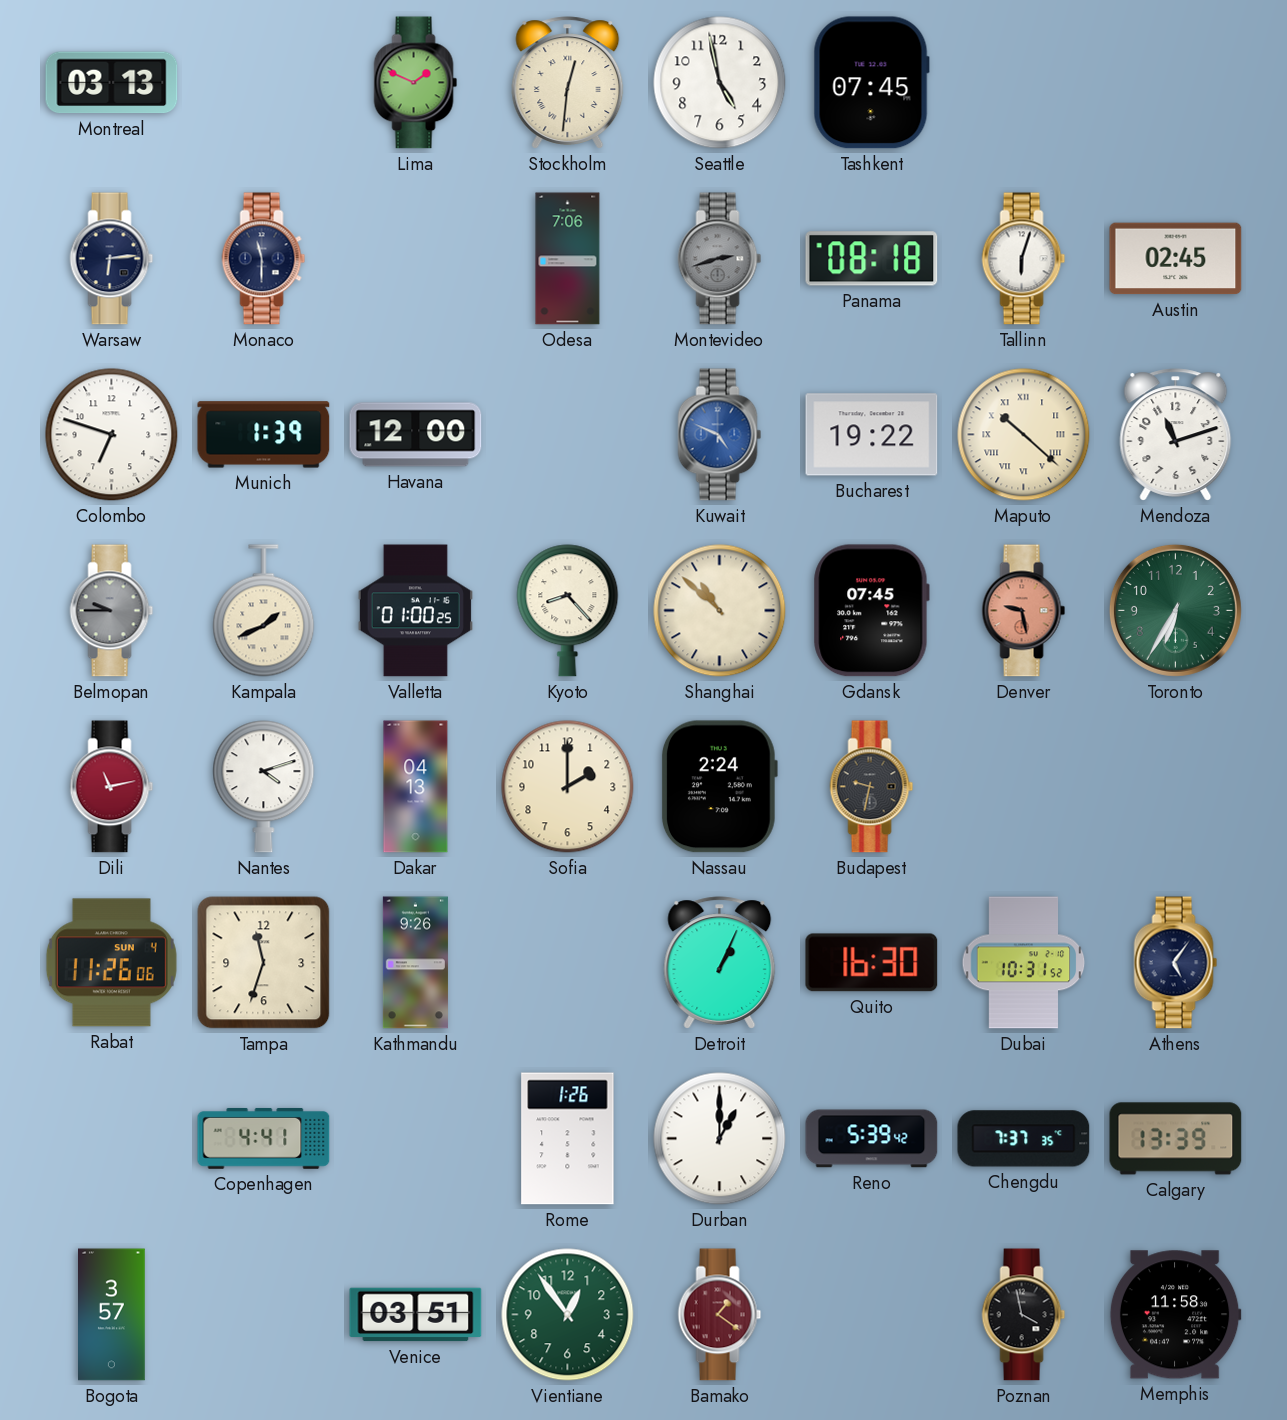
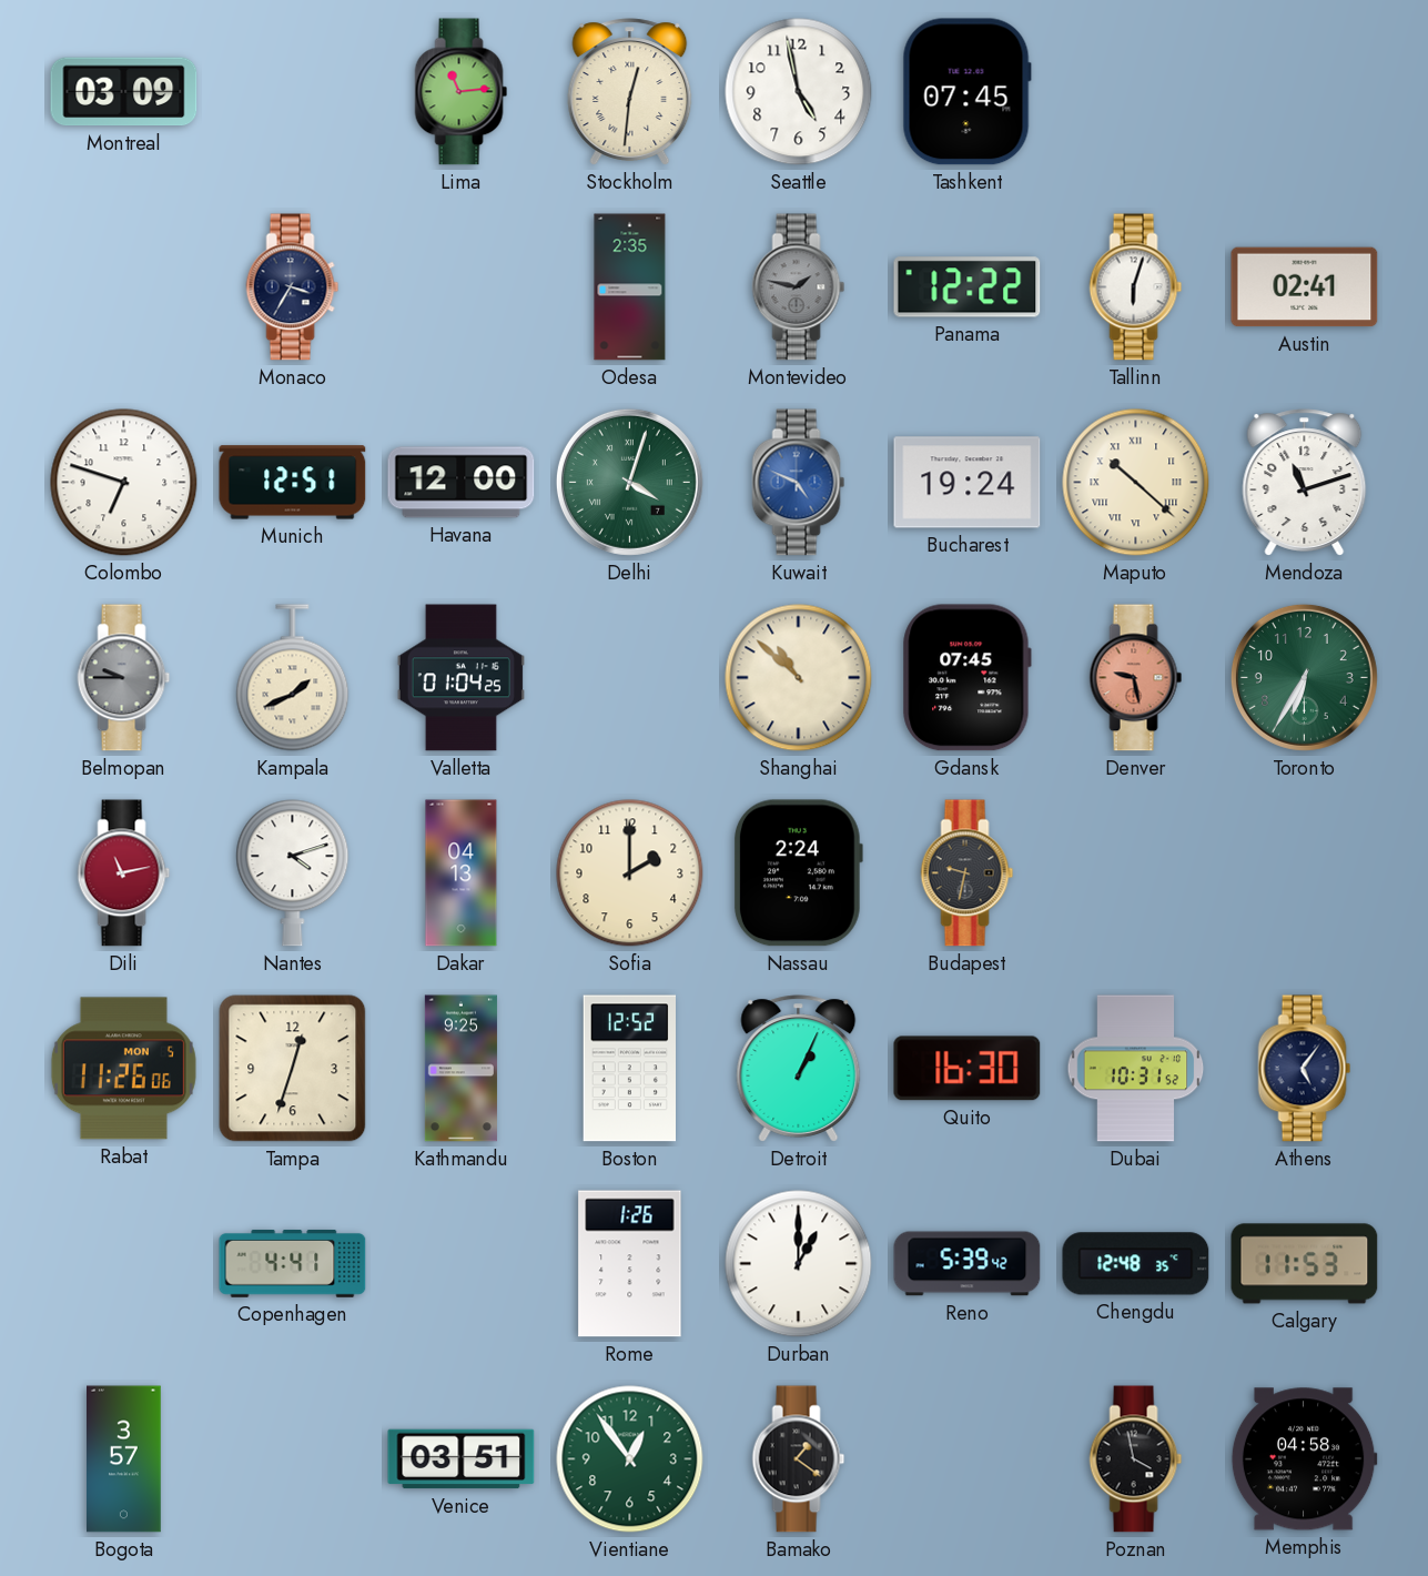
Montreal: 03:13 -> 03:09 (124, 92)
Lima: 1:49 -> 11:14 (462, 92)
Warsaw: 6:14 -> none (112, 259)
Monaco: 11:30 -> 3:35 (293, 287)
Odesa: 7:06 -> 2:35 (630, 287)
Montevideo: 2:42 -> 1:47 (799, 287)
Panama: 08:18 -> 12:22 (968, 287)
Austin: 02:45 -> 02:41 (1305, 287)
Munich: 1:39 -> 12:51 (293, 483)
Delhi: none -> 4:03 (629, 482)
Bucharest: 19:22 -> 19:24 (968, 483)
Valletta: 01:00 -> 01:04 (460, 678)
Kyoto: 8:23 -> none (568, 611)
Rabat date: SUN 4 -> MON 5 (123, 1069)
Tampa: 11:33 -> 12:33 (293, 1069)
Kathmandu: 9:26 -> 9:25 (460, 1069)
Boston: none -> 12:52 (629, 1069)
Chengdu: 7:37 -> 12:48 (1136, 1264)
Calgary: 13:39 -> 11:53 (1305, 1264)
Bamako dial: burgundy -> black (799, 1459)
Memphis: 11:58 -> 04:58 (1304, 1459)
